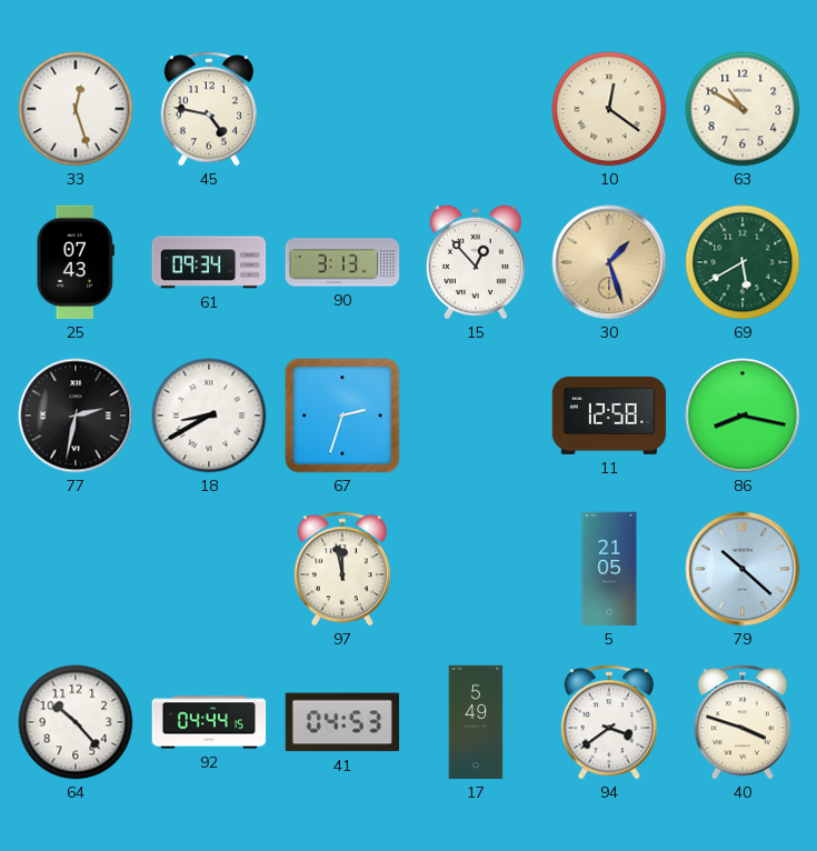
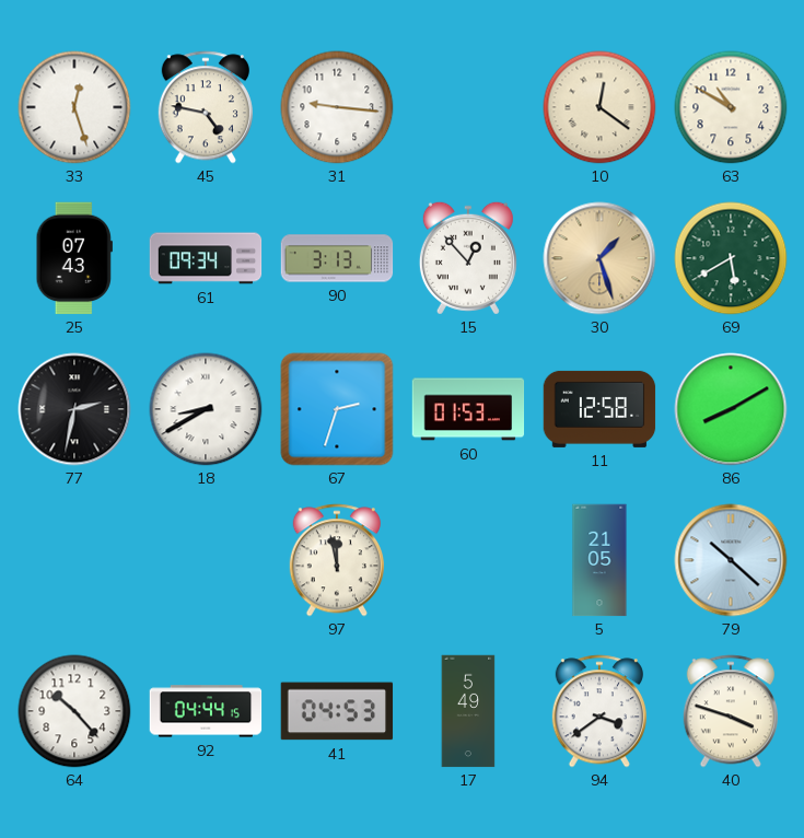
31: none -> 9:16 (337, 107)
60: none -> 01:53 (468, 409)
86: 8:17 -> 8:10 (731, 409)
